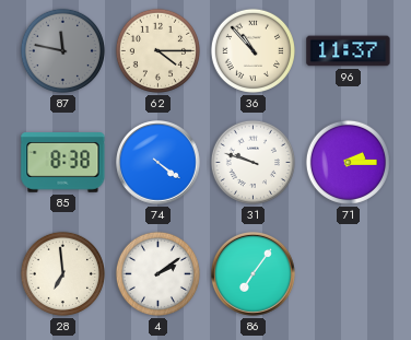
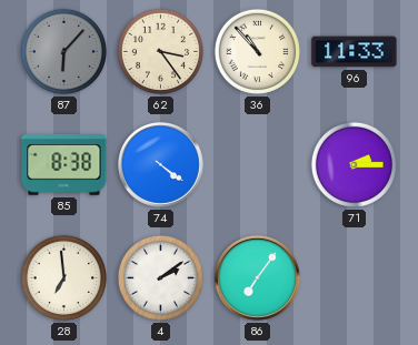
87: 11:47 -> 6:07 (63, 51)
62: 4:15 -> 3:24 (160, 51)
96: 11:37 -> 11:33 (355, 52)
31: 9:48 -> none (253, 162)
